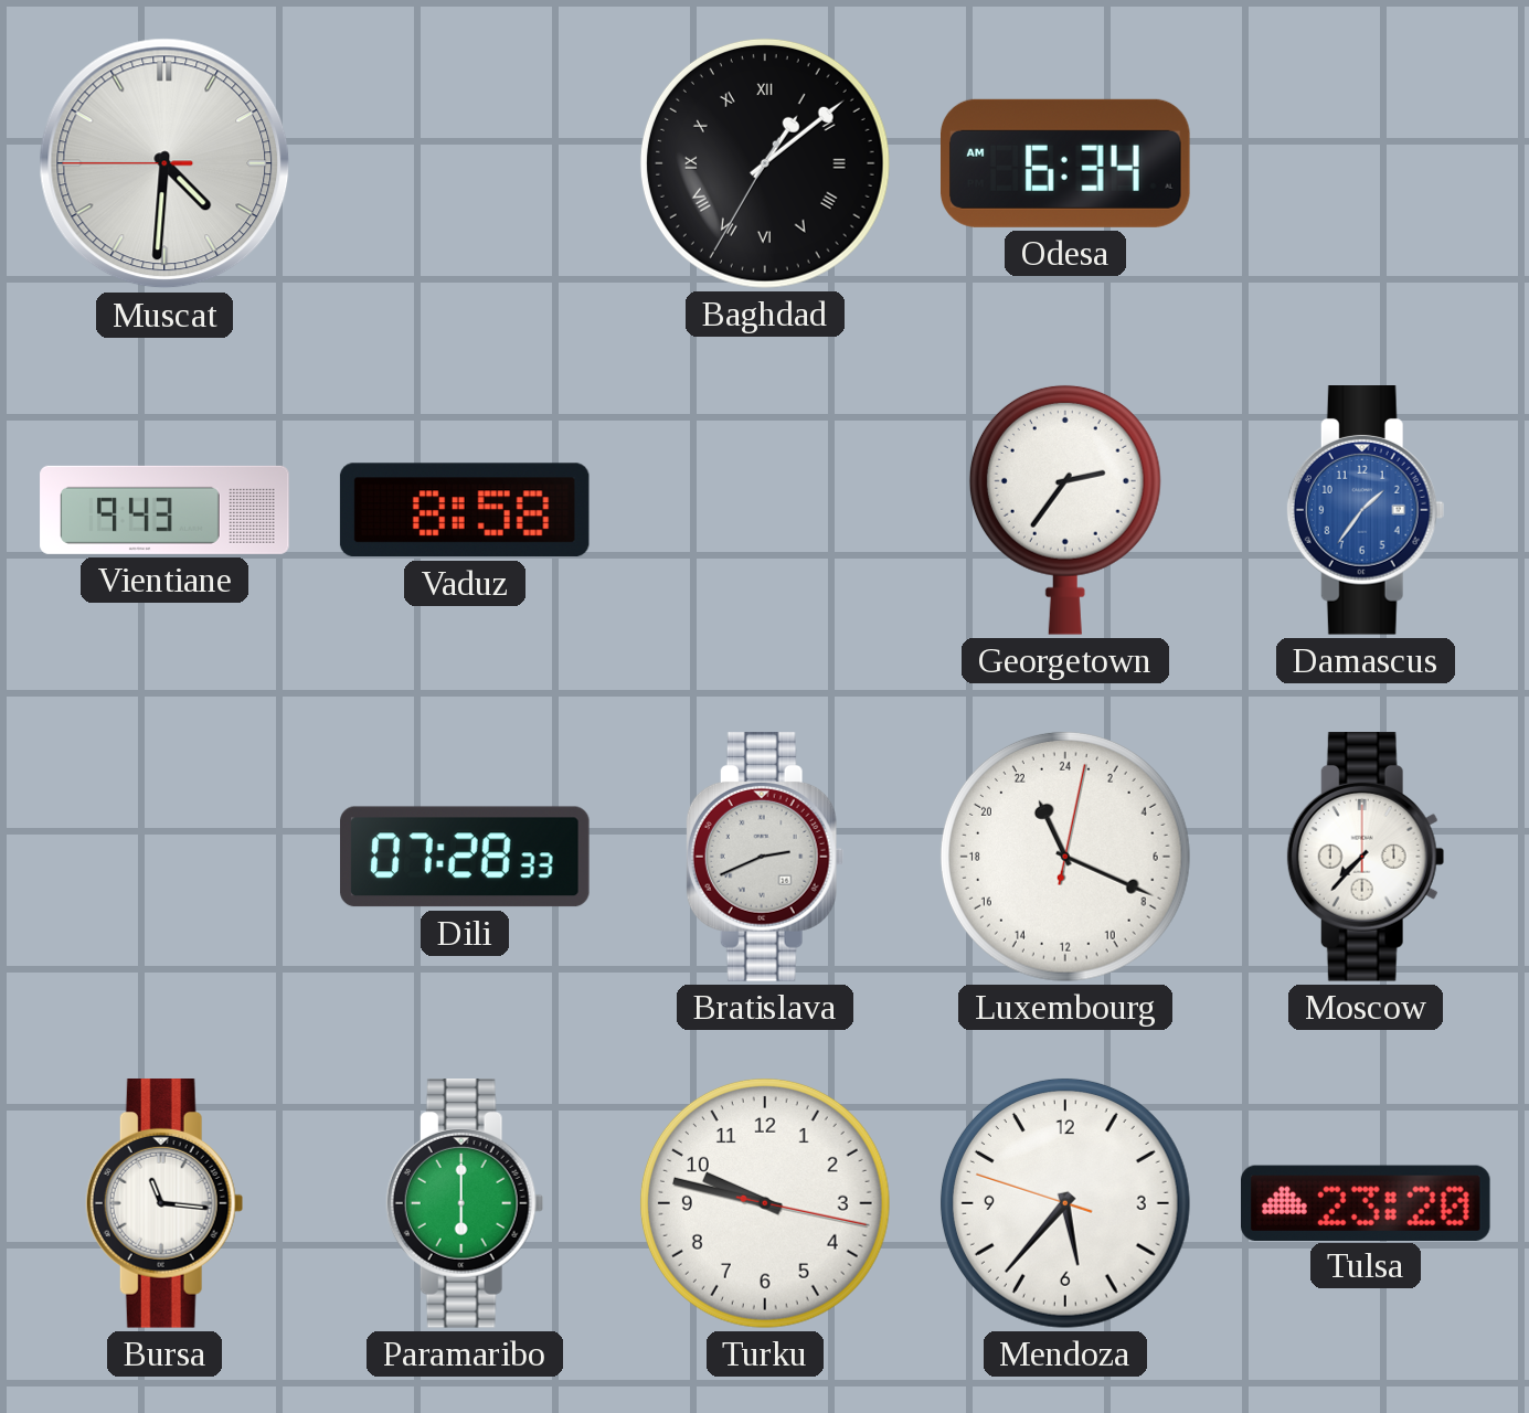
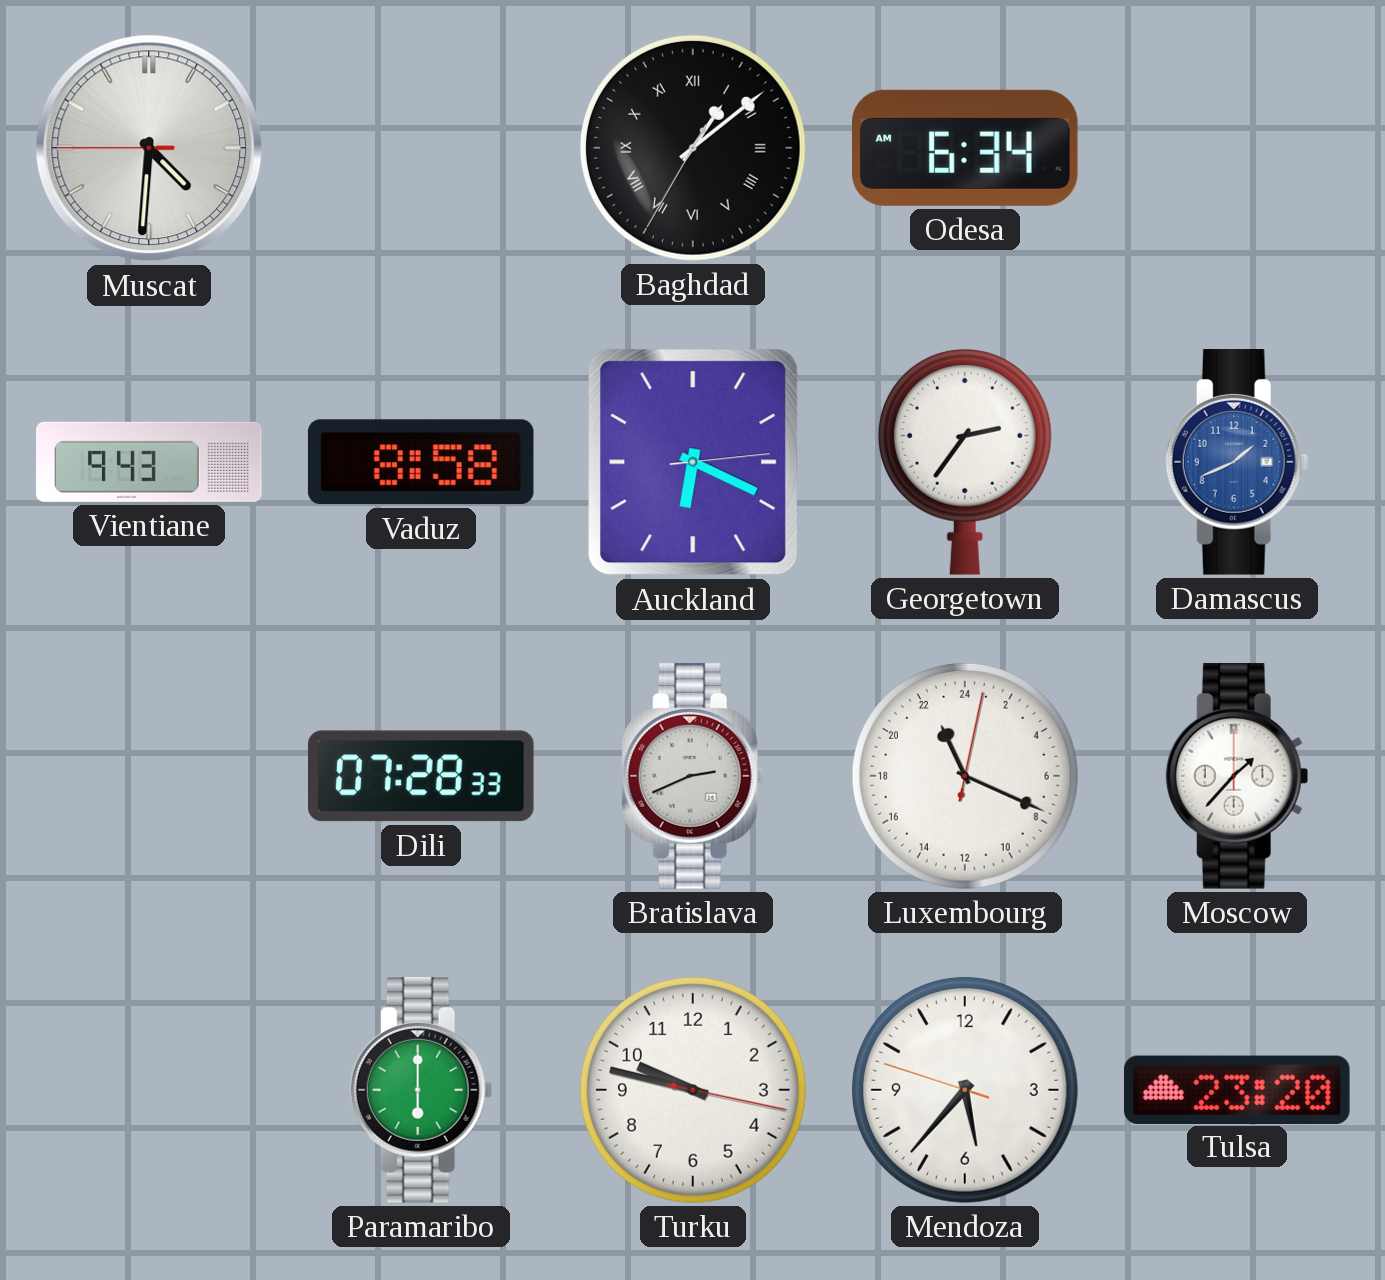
Auckland: none -> 6:19 (693, 462)
Damascus: 1:36 -> 1:41 (1237, 463)
Moscow: 7:37 -> 1:37 (1237, 777)
Bursa: 11:16 -> none (164, 1204)
